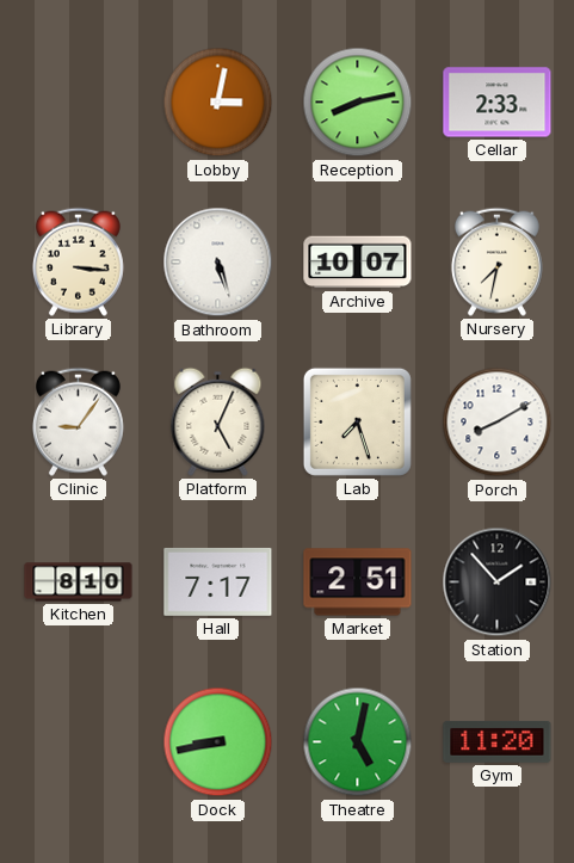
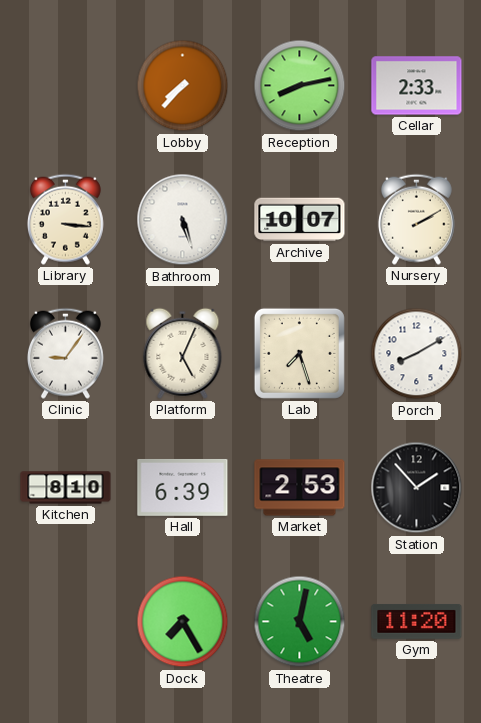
Lobby: 3:02 -> 7:37 (183, 86)
Nursery: 7:32 -> 2:10 (416, 219)
Hall: 7:17 -> 6:39 (183, 487)
Market: 2:51 -> 2:53 (300, 488)
Dock: 8:43 -> 7:25 (183, 622)
